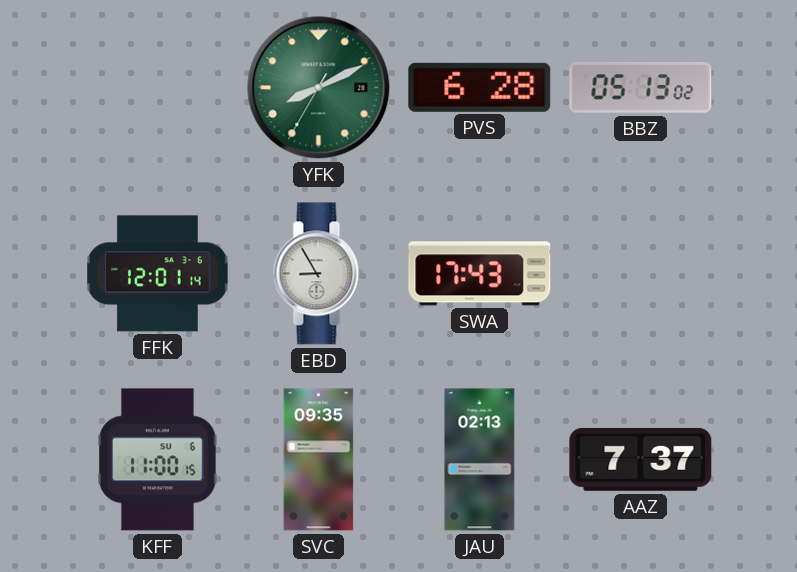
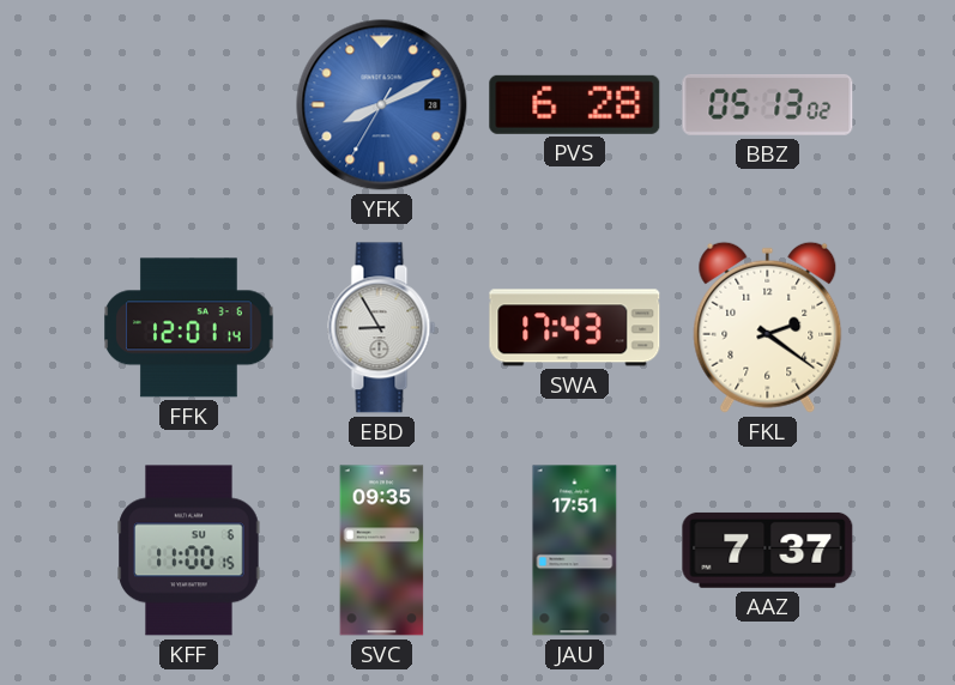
YFK dial: green -> blue (382, 105)
FKL: none -> 2:21 (768, 327)
JAU: 02:13 -> 17:51 (575, 551)
